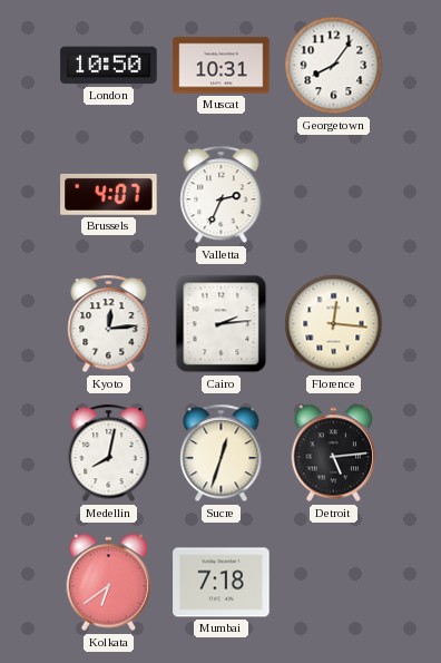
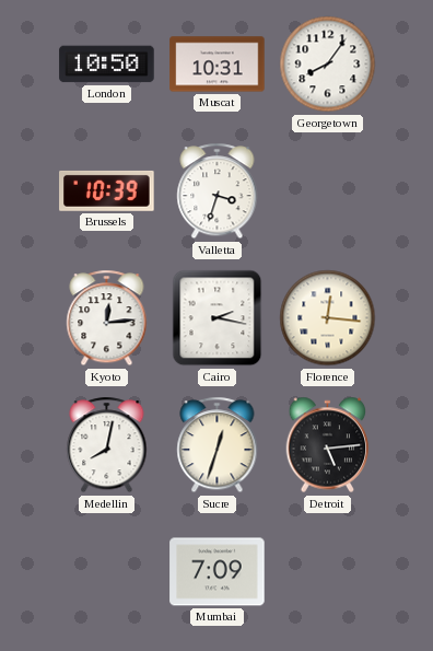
Brussels: 4:07 -> 10:39 (107, 190)
Valletta: 2:34 -> 3:33 (218, 191)
Cairo: 2:14 -> 2:17 (218, 318)
Kolkata: 6:39 -> none (109, 583)
Mumbai: 7:18 -> 7:09 (218, 572)
